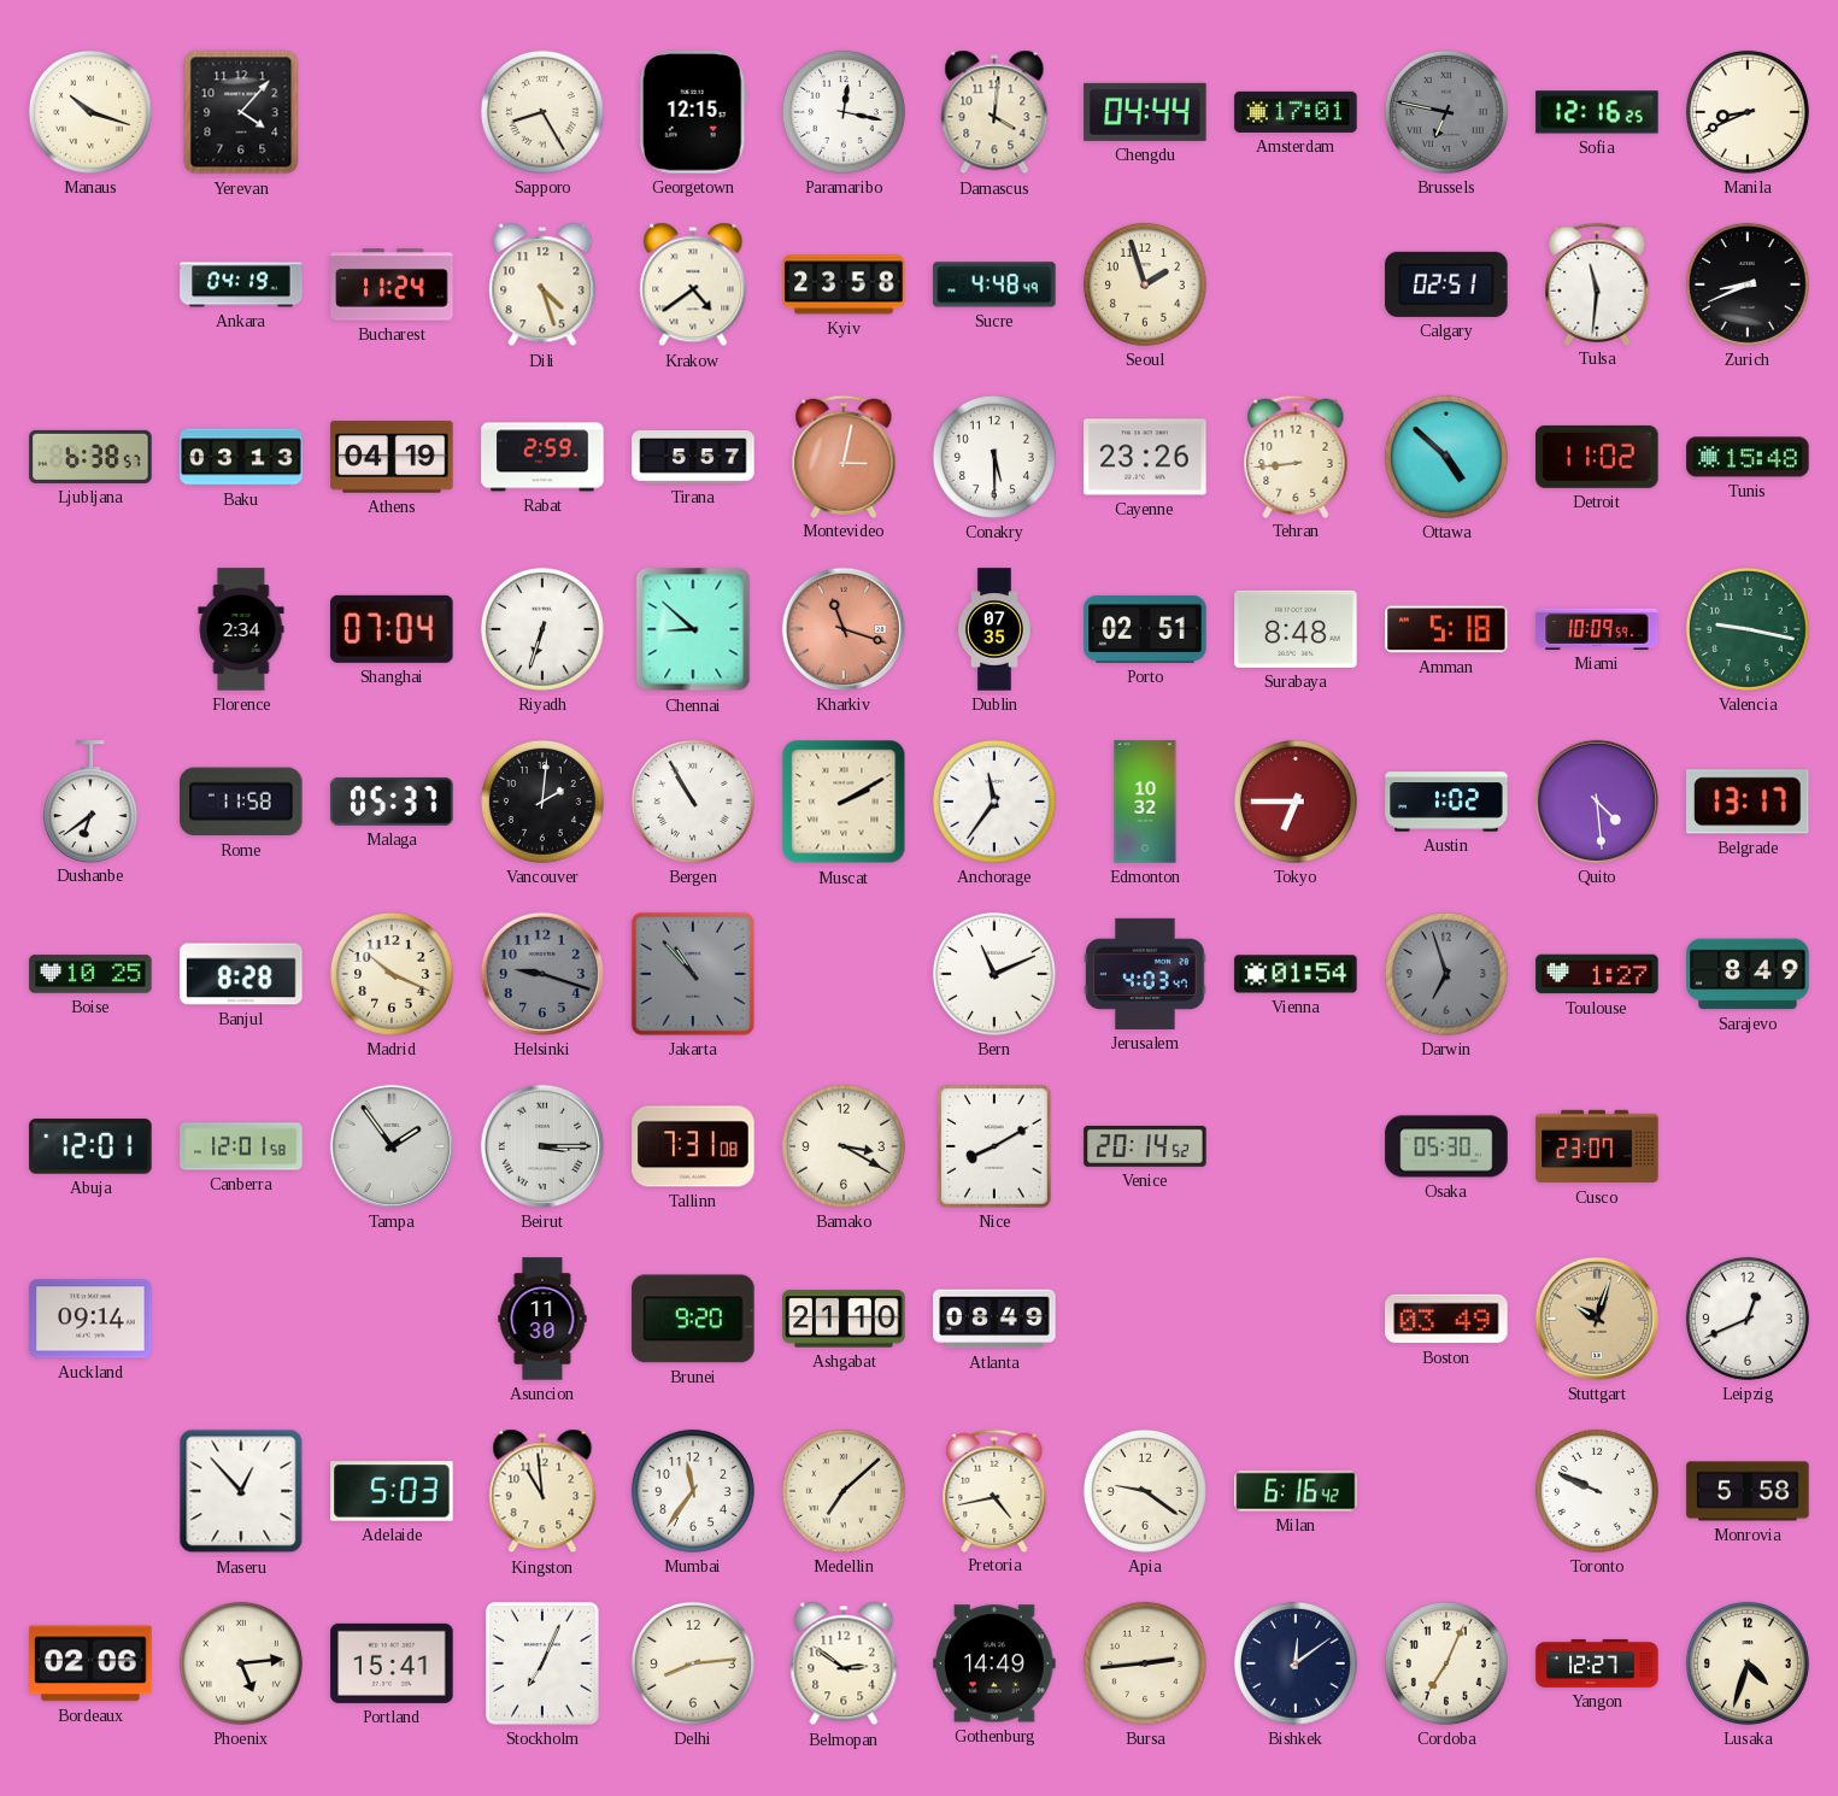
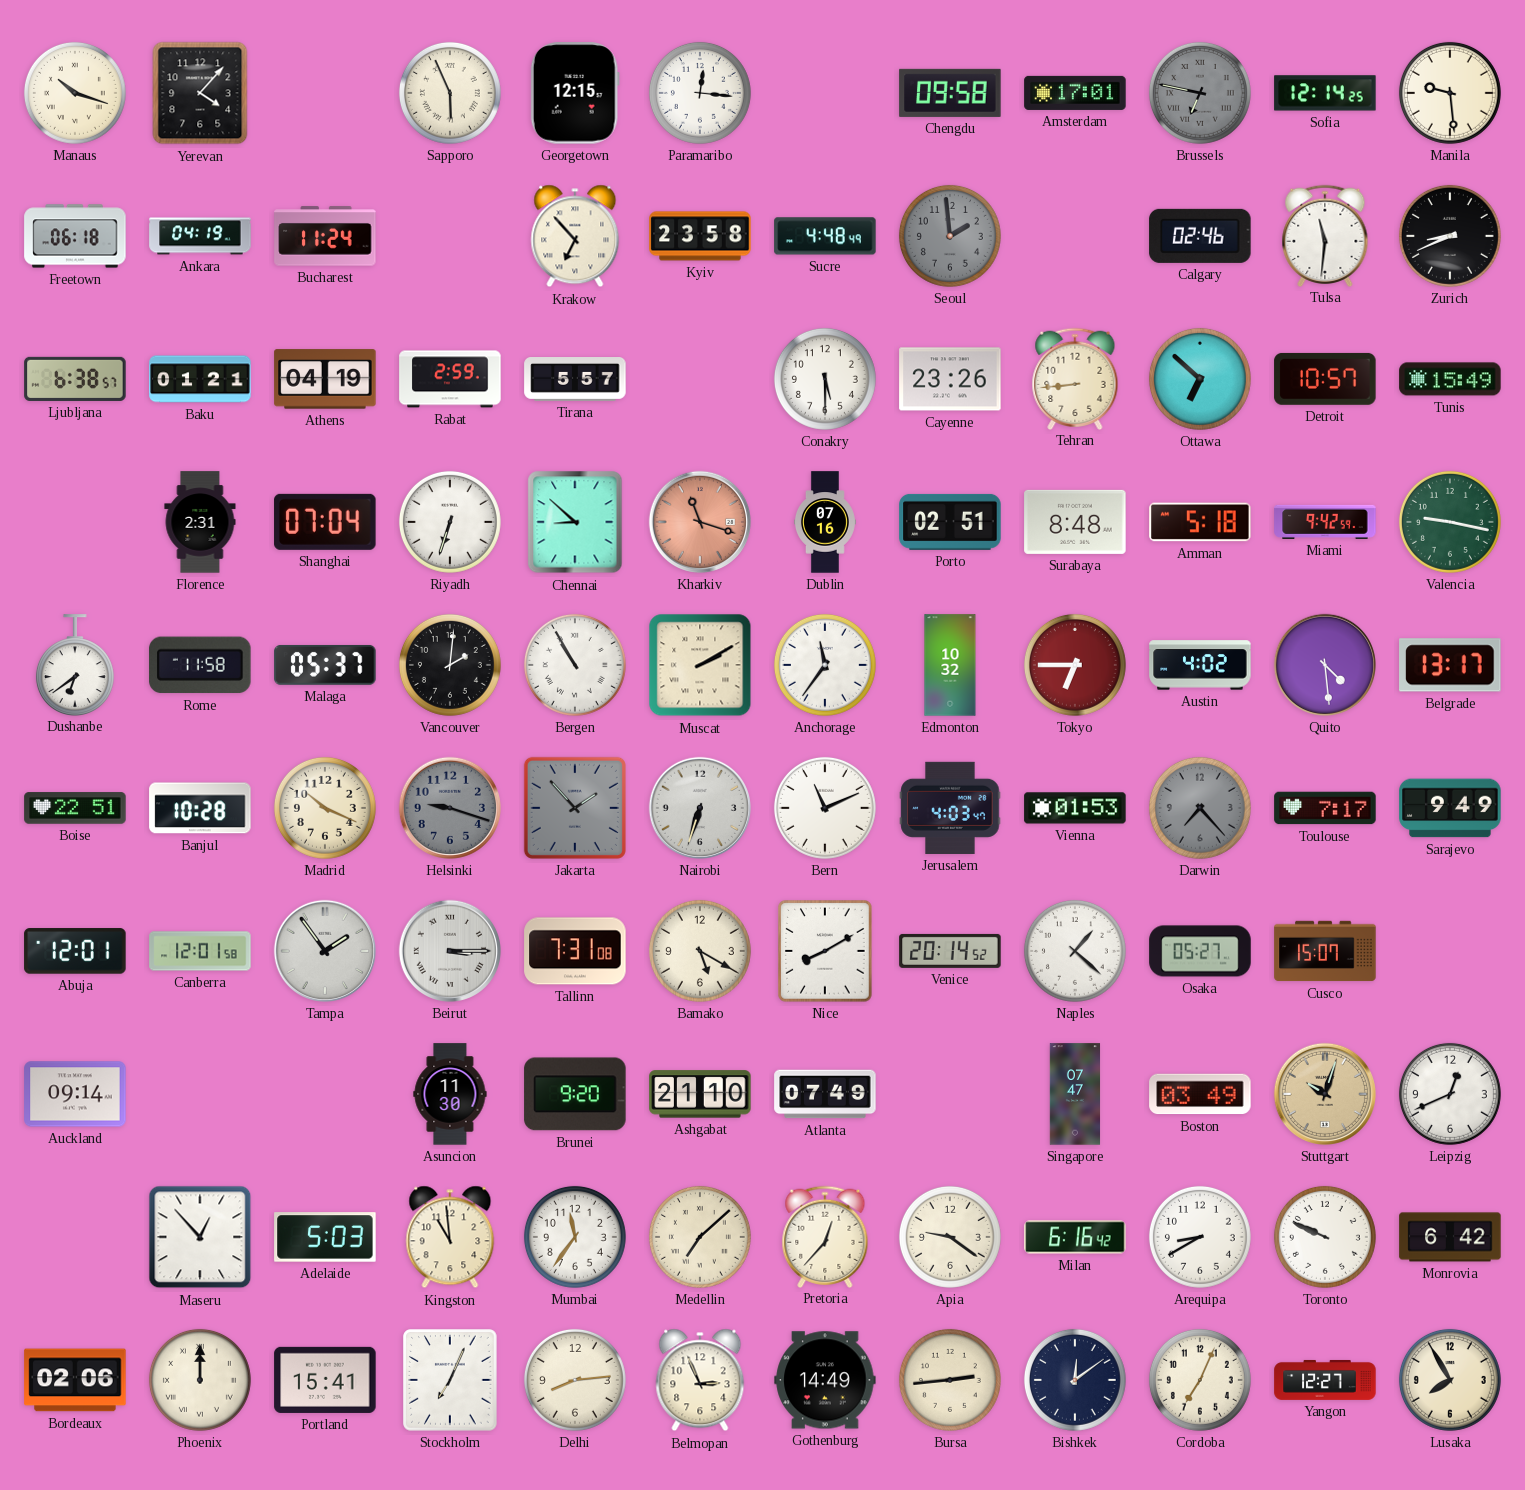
Sapporo: 8:25 -> 5:56 (450, 93)
Paramaribo: 12:17 -> 12:16 (700, 93)
Damascus: 4:01 -> none (994, 112)
Chengdu: 04:44 -> 09:58 (950, 93)
Sofia: 12:16 -> 12:14 (1325, 93)
Manila: 8:41 -> 9:29 (1450, 93)
Freetown: none -> 06:18 (75, 236)
Dili: 4:27 -> none (542, 284)
Krakow: 4:39 -> 6:53 (575, 236)
Seoul: 1:57 -> 1:59 (950, 236)
Seoul dial: cream -> grey (950, 236)
Calgary: 02:51 -> 02:46 (1200, 236)
Baku: 03:13 -> 01:21 (200, 379)
Montevideo: 3:02 -> none (844, 456)
Ottawa: 4:52 -> 6:52 (1200, 379)
Detroit: 11:02 -> 10:57 (1325, 379)
Tunis: 15:48 -> 15:49 (1450, 379)
Florence: 2:34 -> 2:31 (200, 522)
Dublin: 07:35 -> 07:16 (825, 522)
Miami: 10:09 -> 9:42 (1325, 522)
Austin: 1:02 -> 4:02 (1200, 665)
Boise: 10:25 -> 22:51 (75, 808)
Banjul: 8:28 -> 10:28 (200, 808)
Jakarta: 10:53 -> 1:53 (575, 808)
Nairobi: none -> 6:33 (700, 808)
Vienna: 01:54 -> 01:53 (1075, 808)
Darwin: 6:57 -> 7:23 (1200, 808)
Toulouse: 1:27 -> 7:17 (1325, 808)
Sarajevo: 8:49 -> 9:49 (1450, 808)
Bamako: 3:20 -> 5:20 (700, 951)
Naples: none -> 1:22 (1075, 951)
Osaka: 05:30 -> 05:27 (1200, 951)
Cusco: 23:07 -> 15:07 (1325, 951)
Atlanta: 08:49 -> 07:49 (825, 1094)
Singapore: none -> 07:47 (1075, 1094)
Pretoria: 4:43 -> 12:37 (825, 1236)
Arequipa: none -> 8:40 (1200, 1237)
Monrovia: 5:58 -> 6:42 (1450, 1237)
Phoenix: 5:14 -> 12:00 (200, 1380)
Belmopan: 2:51 -> 2:56 (700, 1380)
Lusaka: 4:33 -> 7:55 (1450, 1380)
